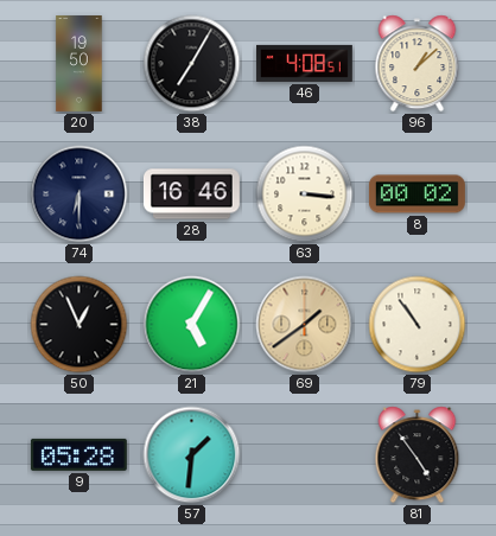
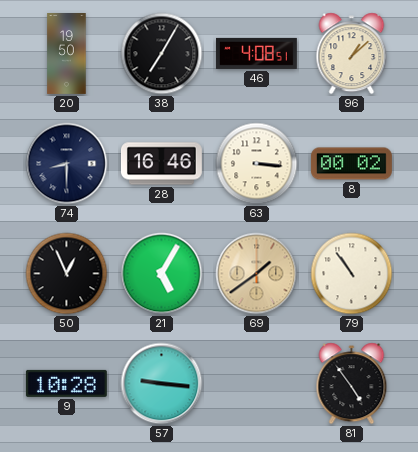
74: 6:30 -> 8:30 (67, 164)
9: 05:28 -> 10:28 (66, 383)
57: 1:31 -> 9:16 (162, 384)
